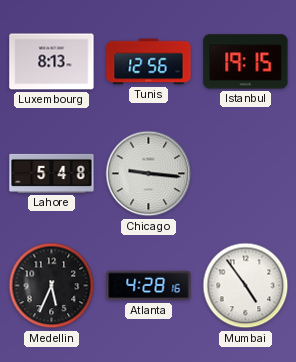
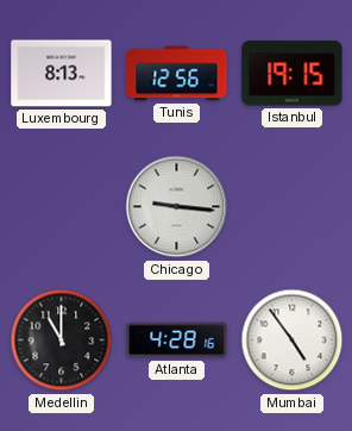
Lahore: 5:48 -> none (52, 173)
Medellin: 5:34 -> 11:00 (62, 341)
